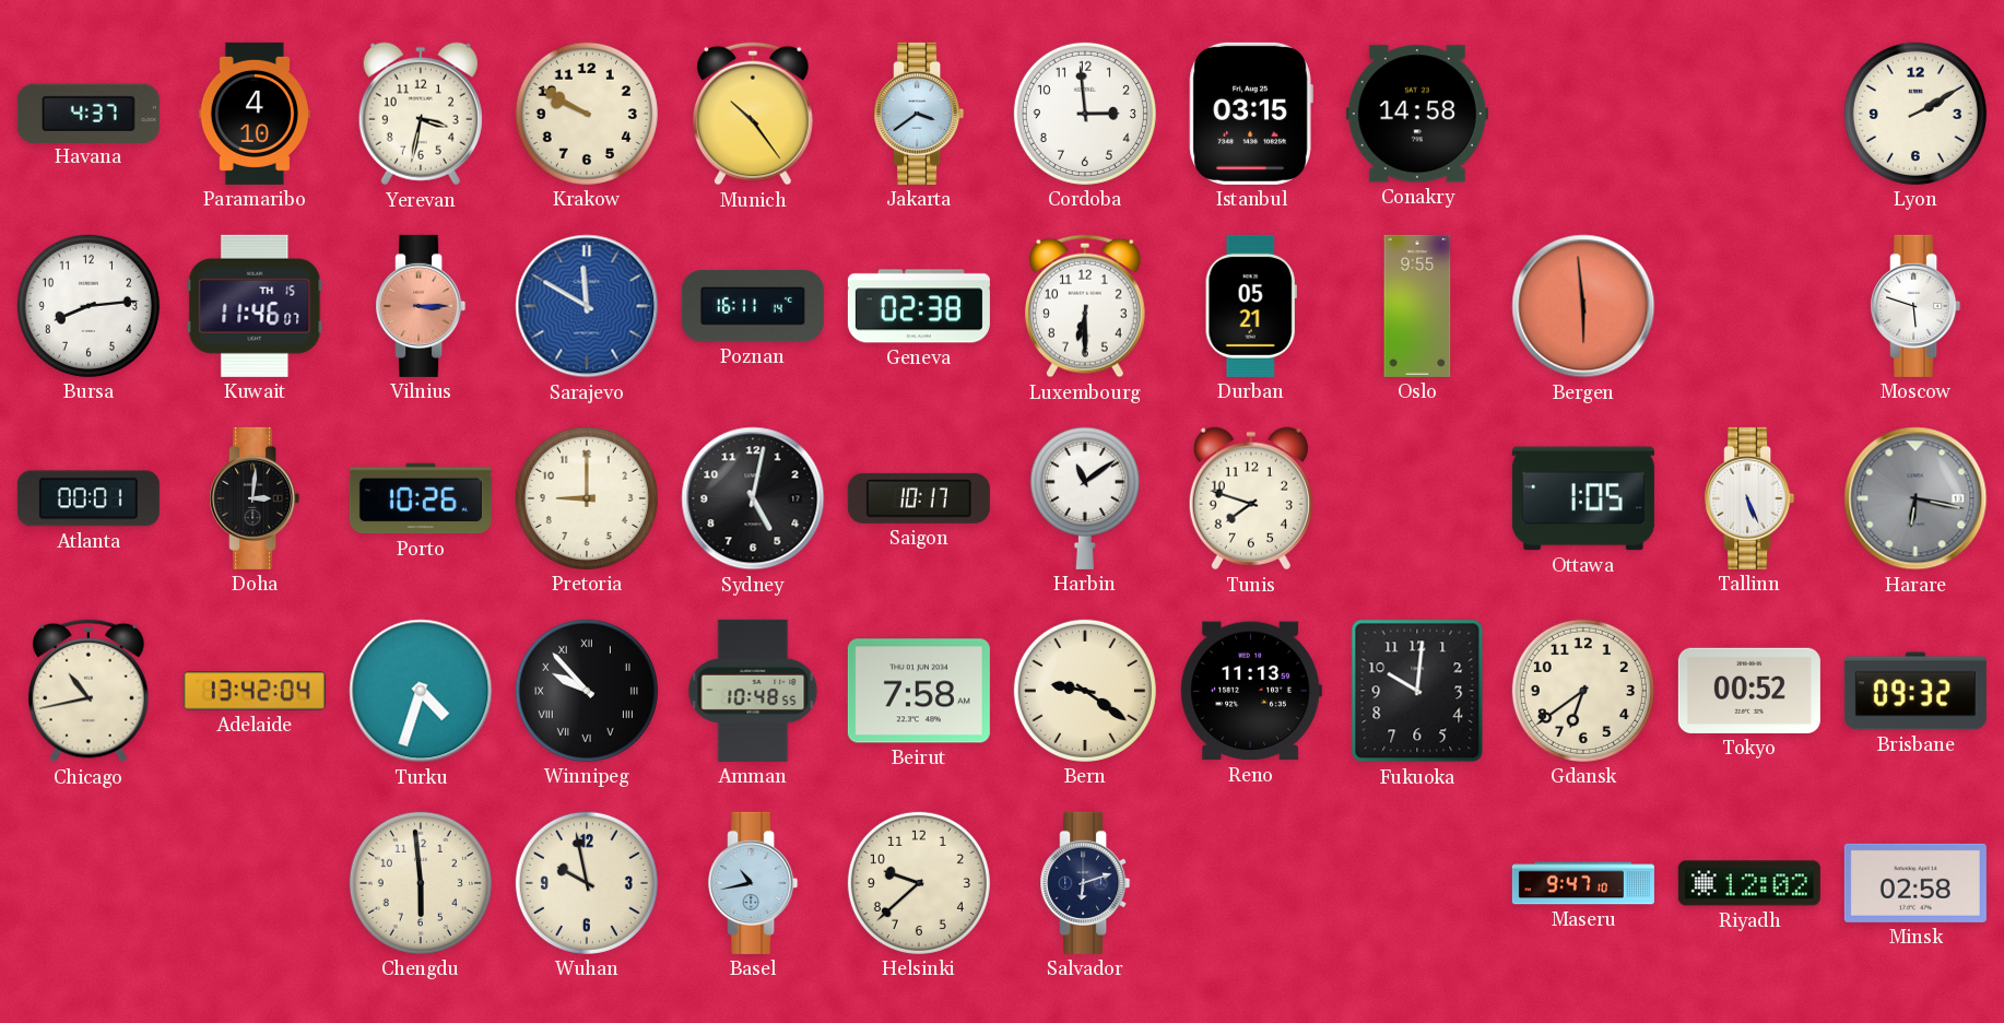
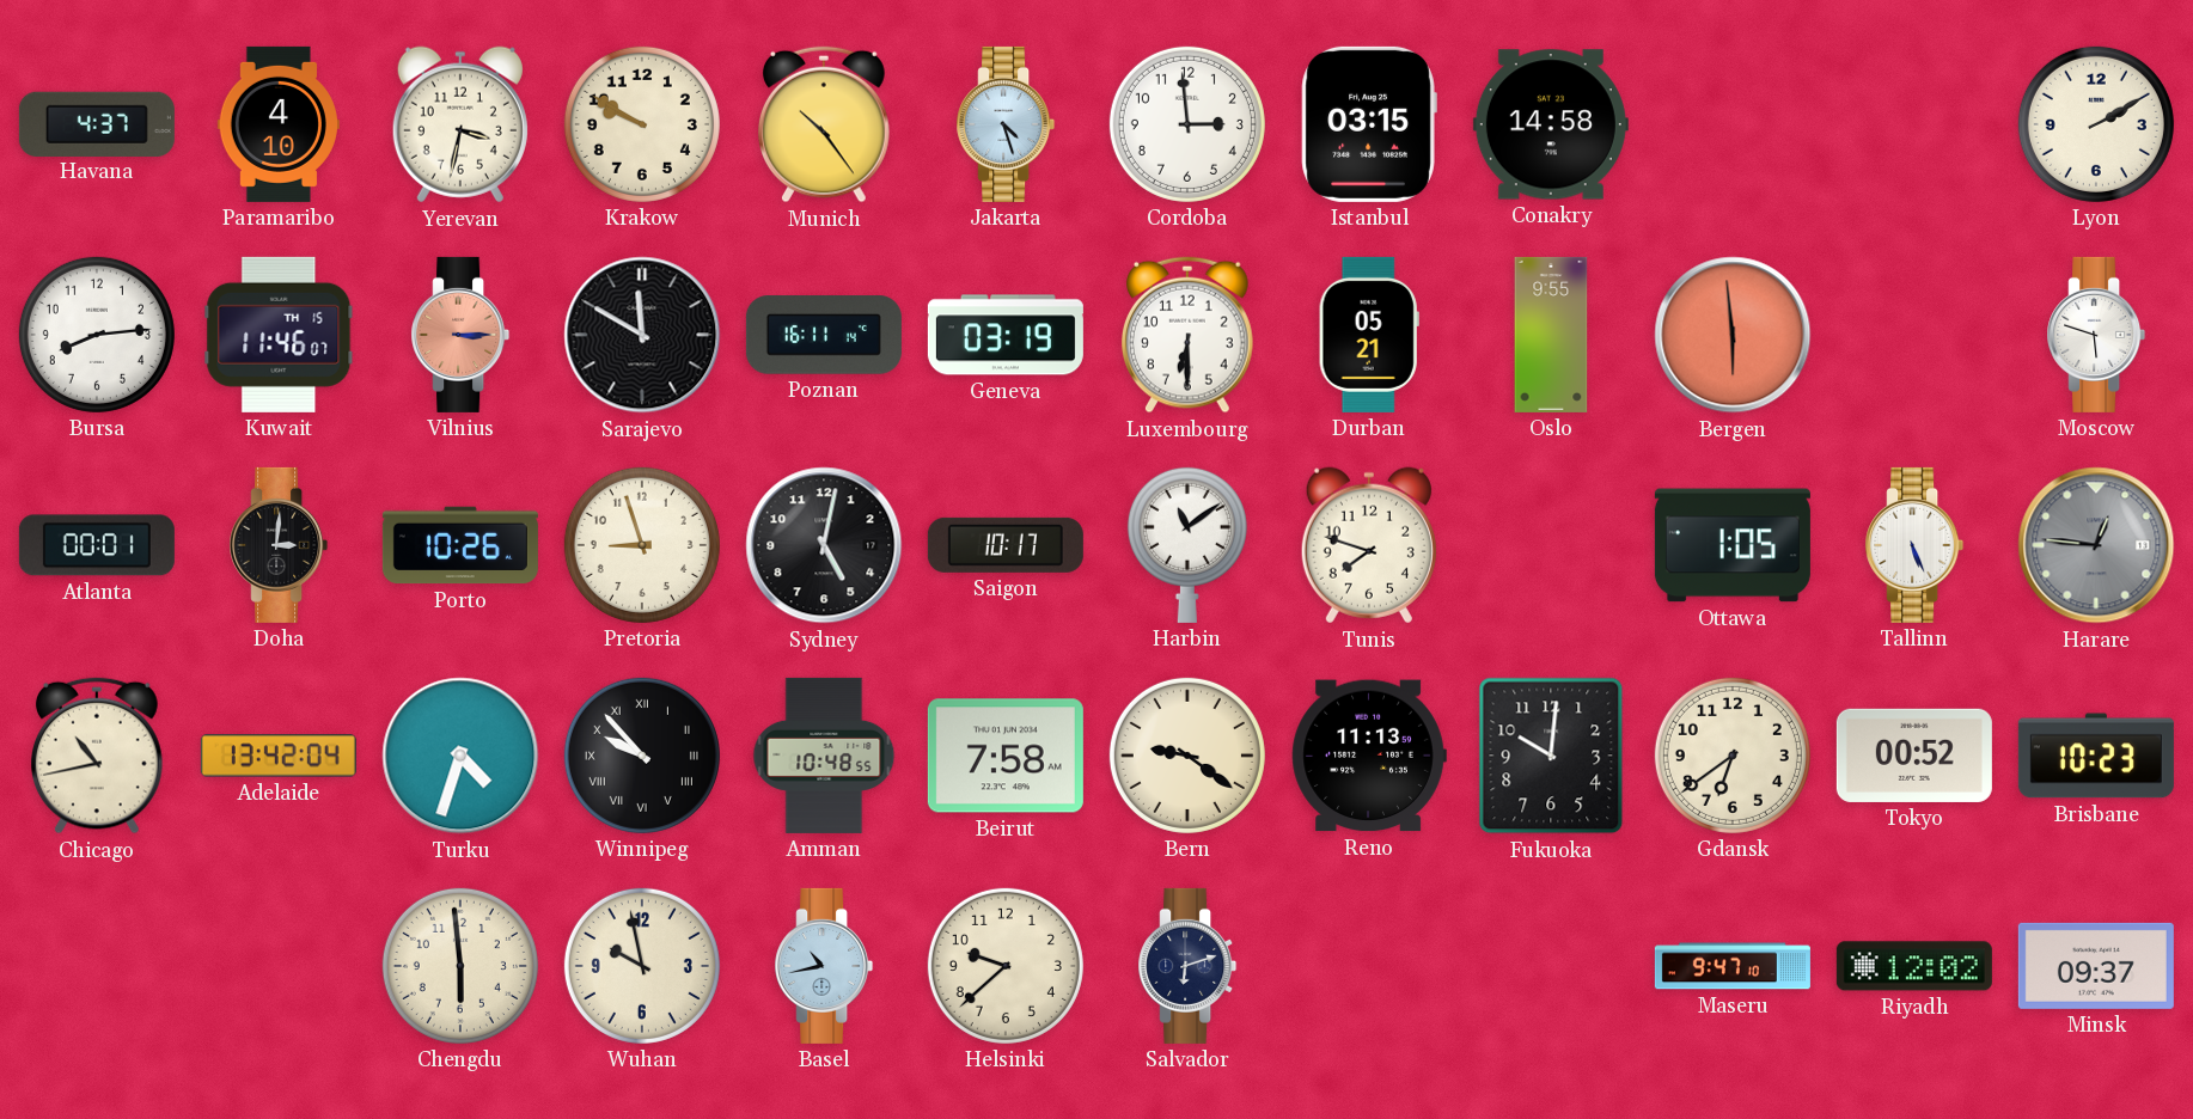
Jakarta: 3:39 -> 4:27 (1006, 124)
Sarajevo dial: blue -> black (642, 335)
Geneva: 02:38 -> 03:19 (1006, 335)
Pretoria: 9:00 -> 8:57 (642, 545)
Harare: 6:17 -> 12:46 (2096, 545)
Brisbane: 09:32 -> 10:23 (2096, 756)
Minsk: 02:58 -> 09:37 (2096, 966)
